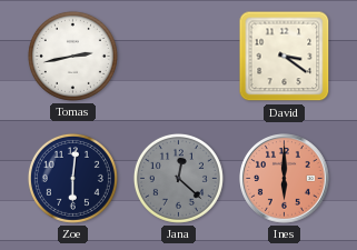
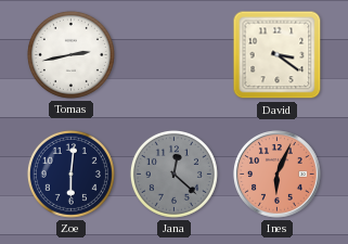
Ines: 6:00 -> 6:04 (278, 175)
